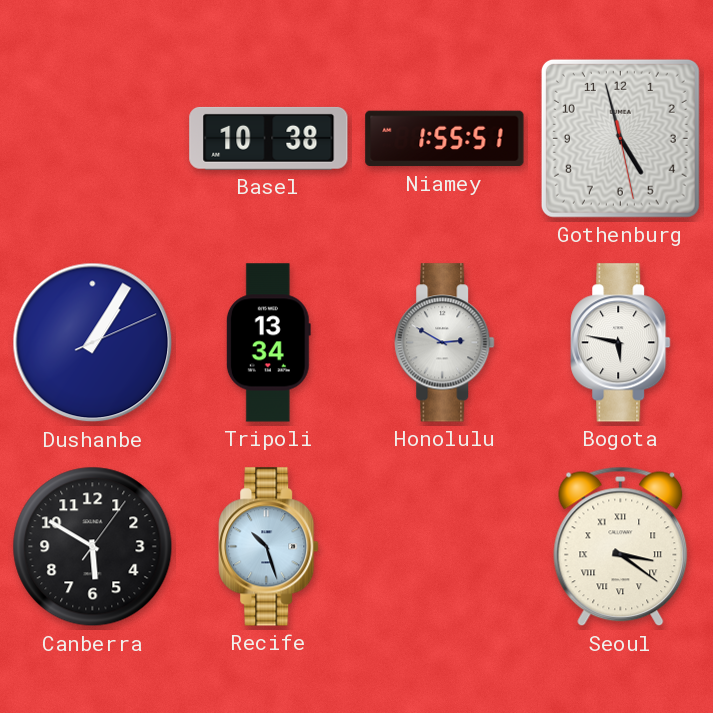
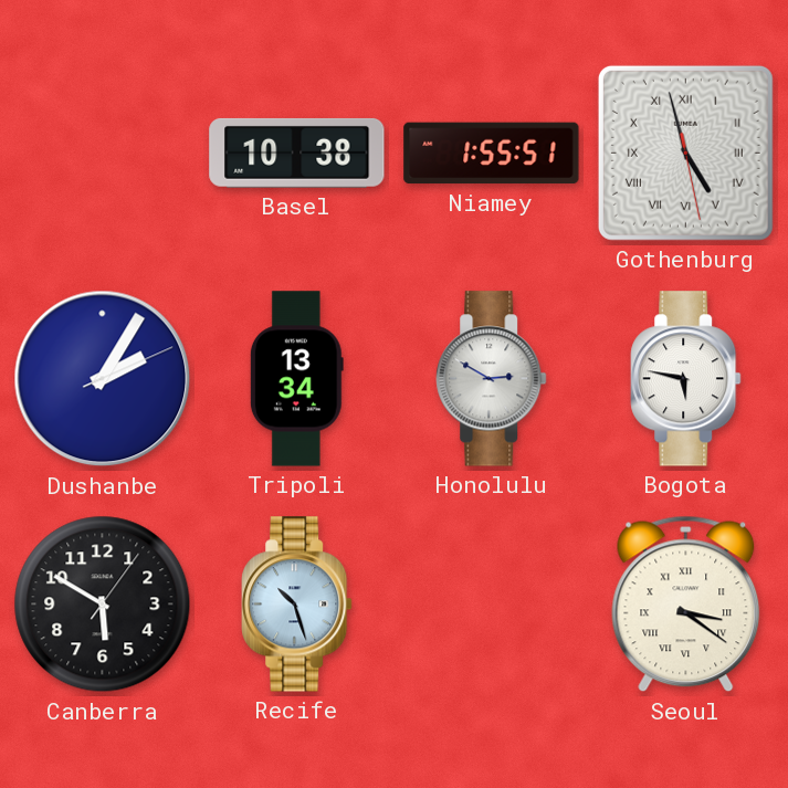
Gothenburg numerals: Arabic -> Roman (685, 153)
Dushanbe: 1:05 -> 2:05 (103, 379)
